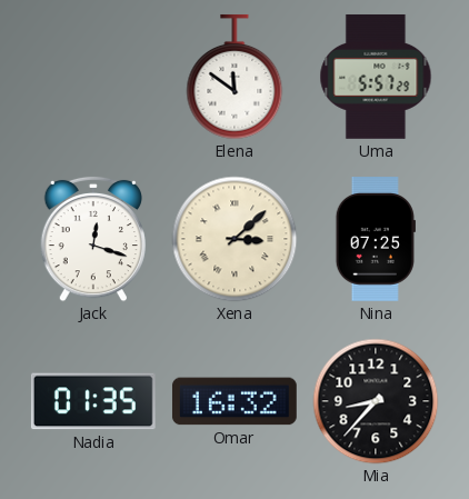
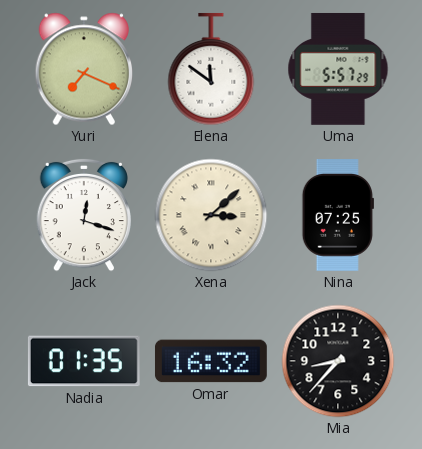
Yuri: none -> 7:19 (83, 69)
